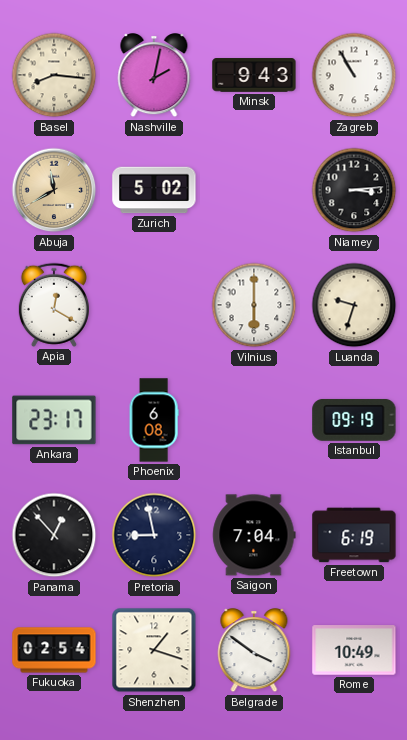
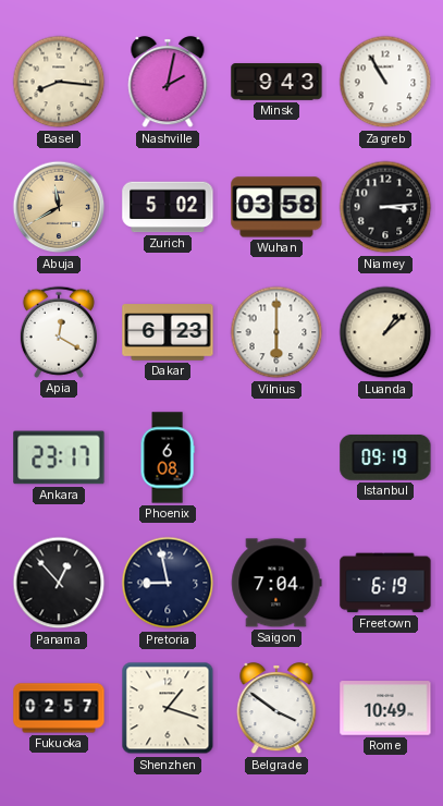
Wuhan: none -> 03:58 (276, 207)
Dakar: none -> 6:23 (168, 332)
Luanda: 9:33 -> 1:08 (385, 332)
Fukuoka: 02:54 -> 02:57 (59, 708)
